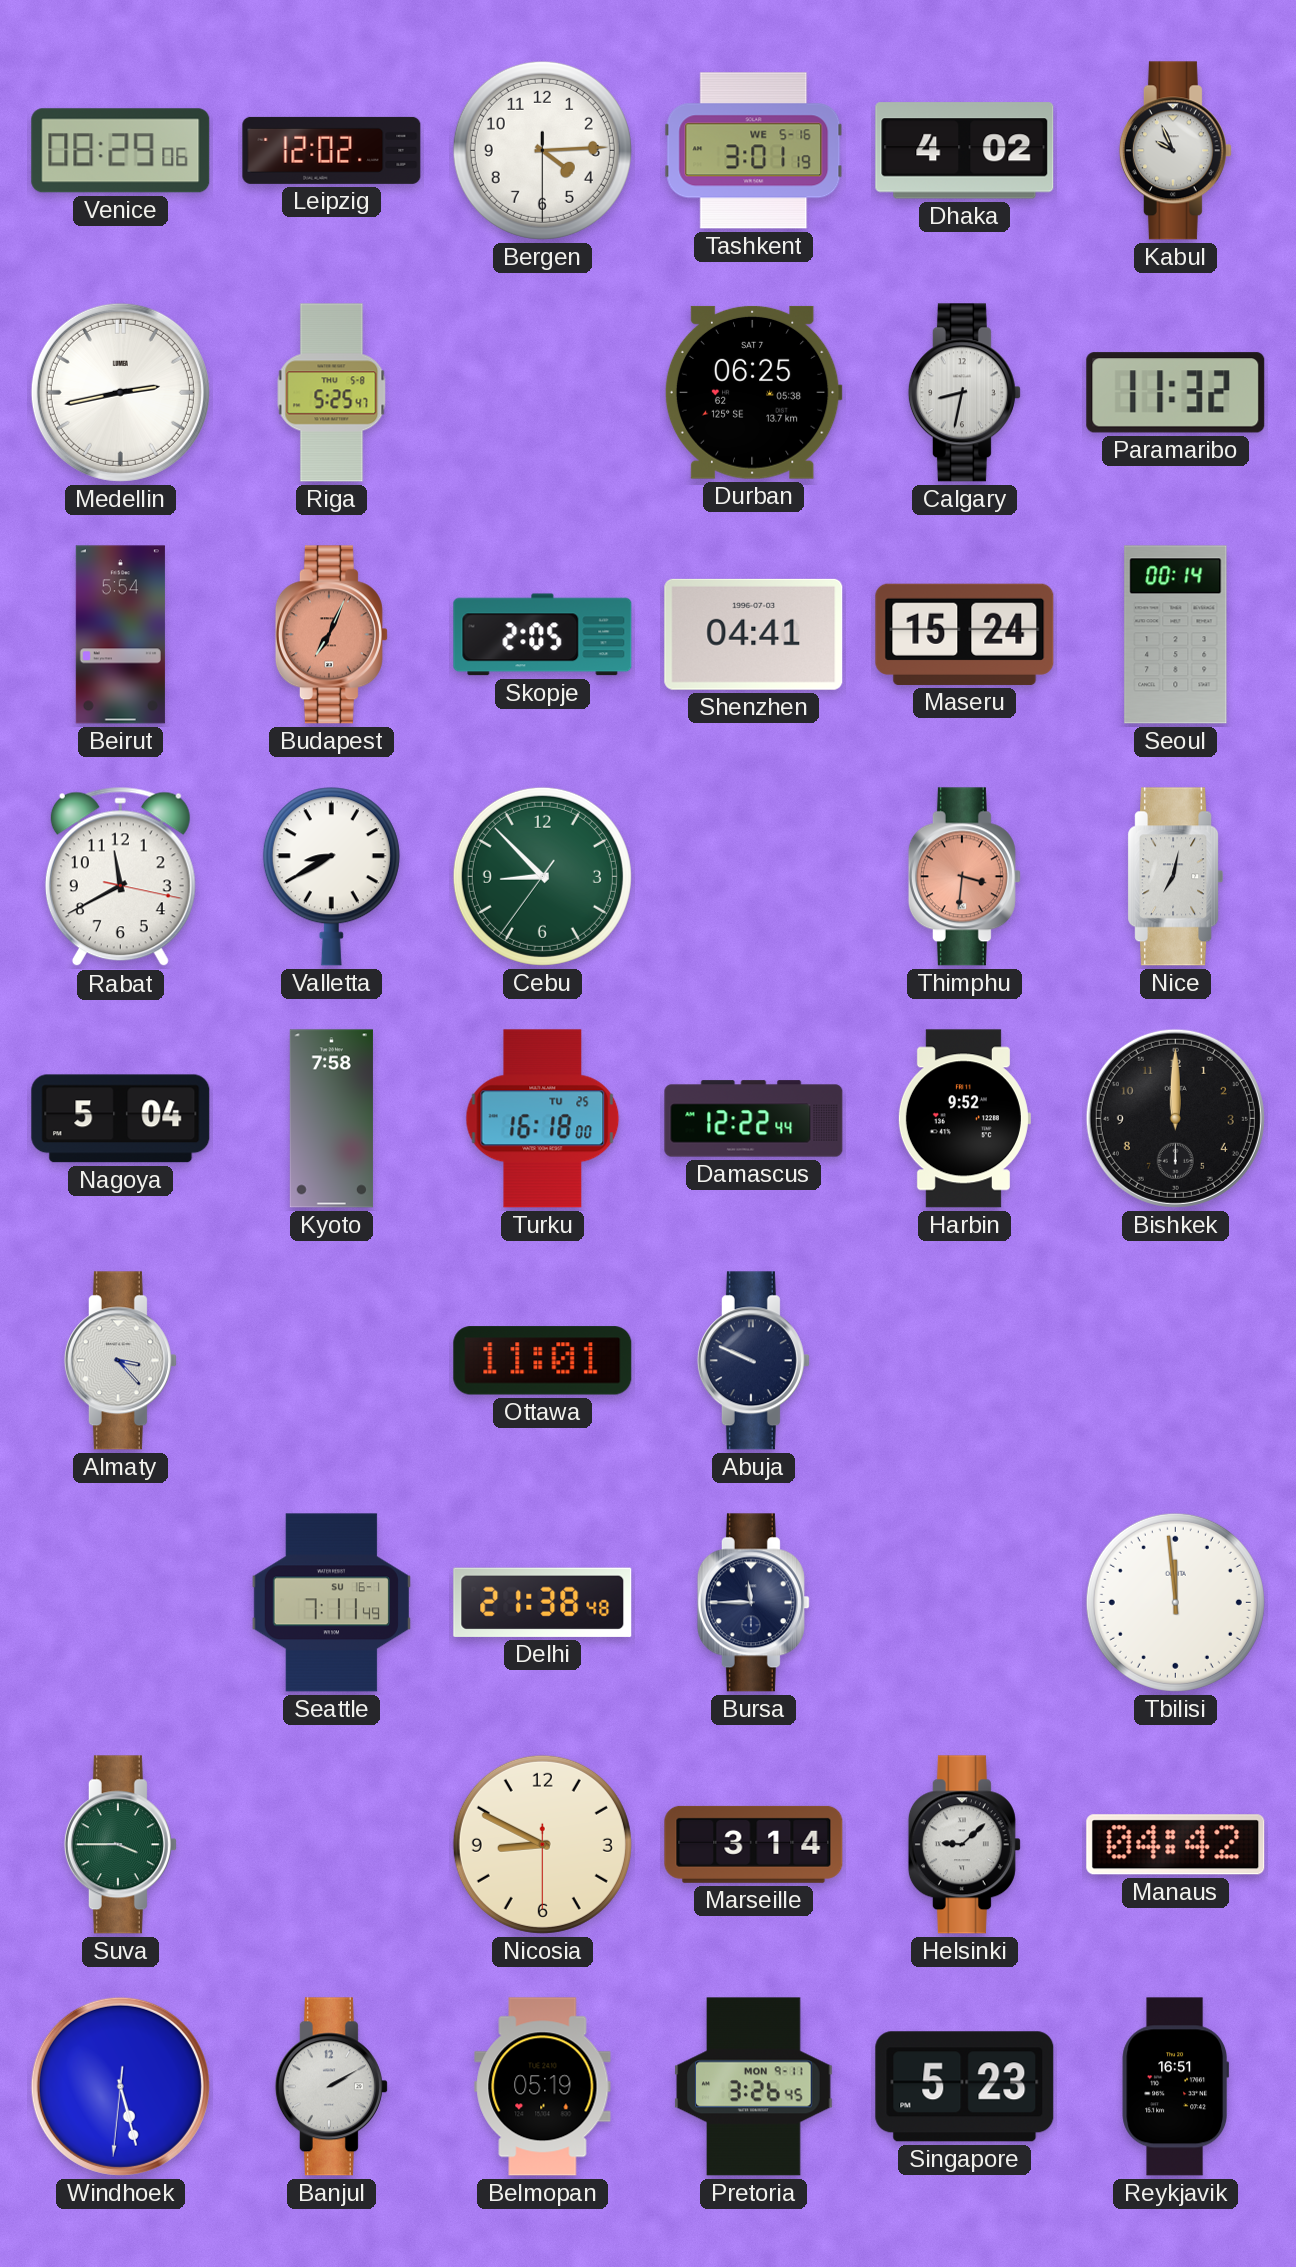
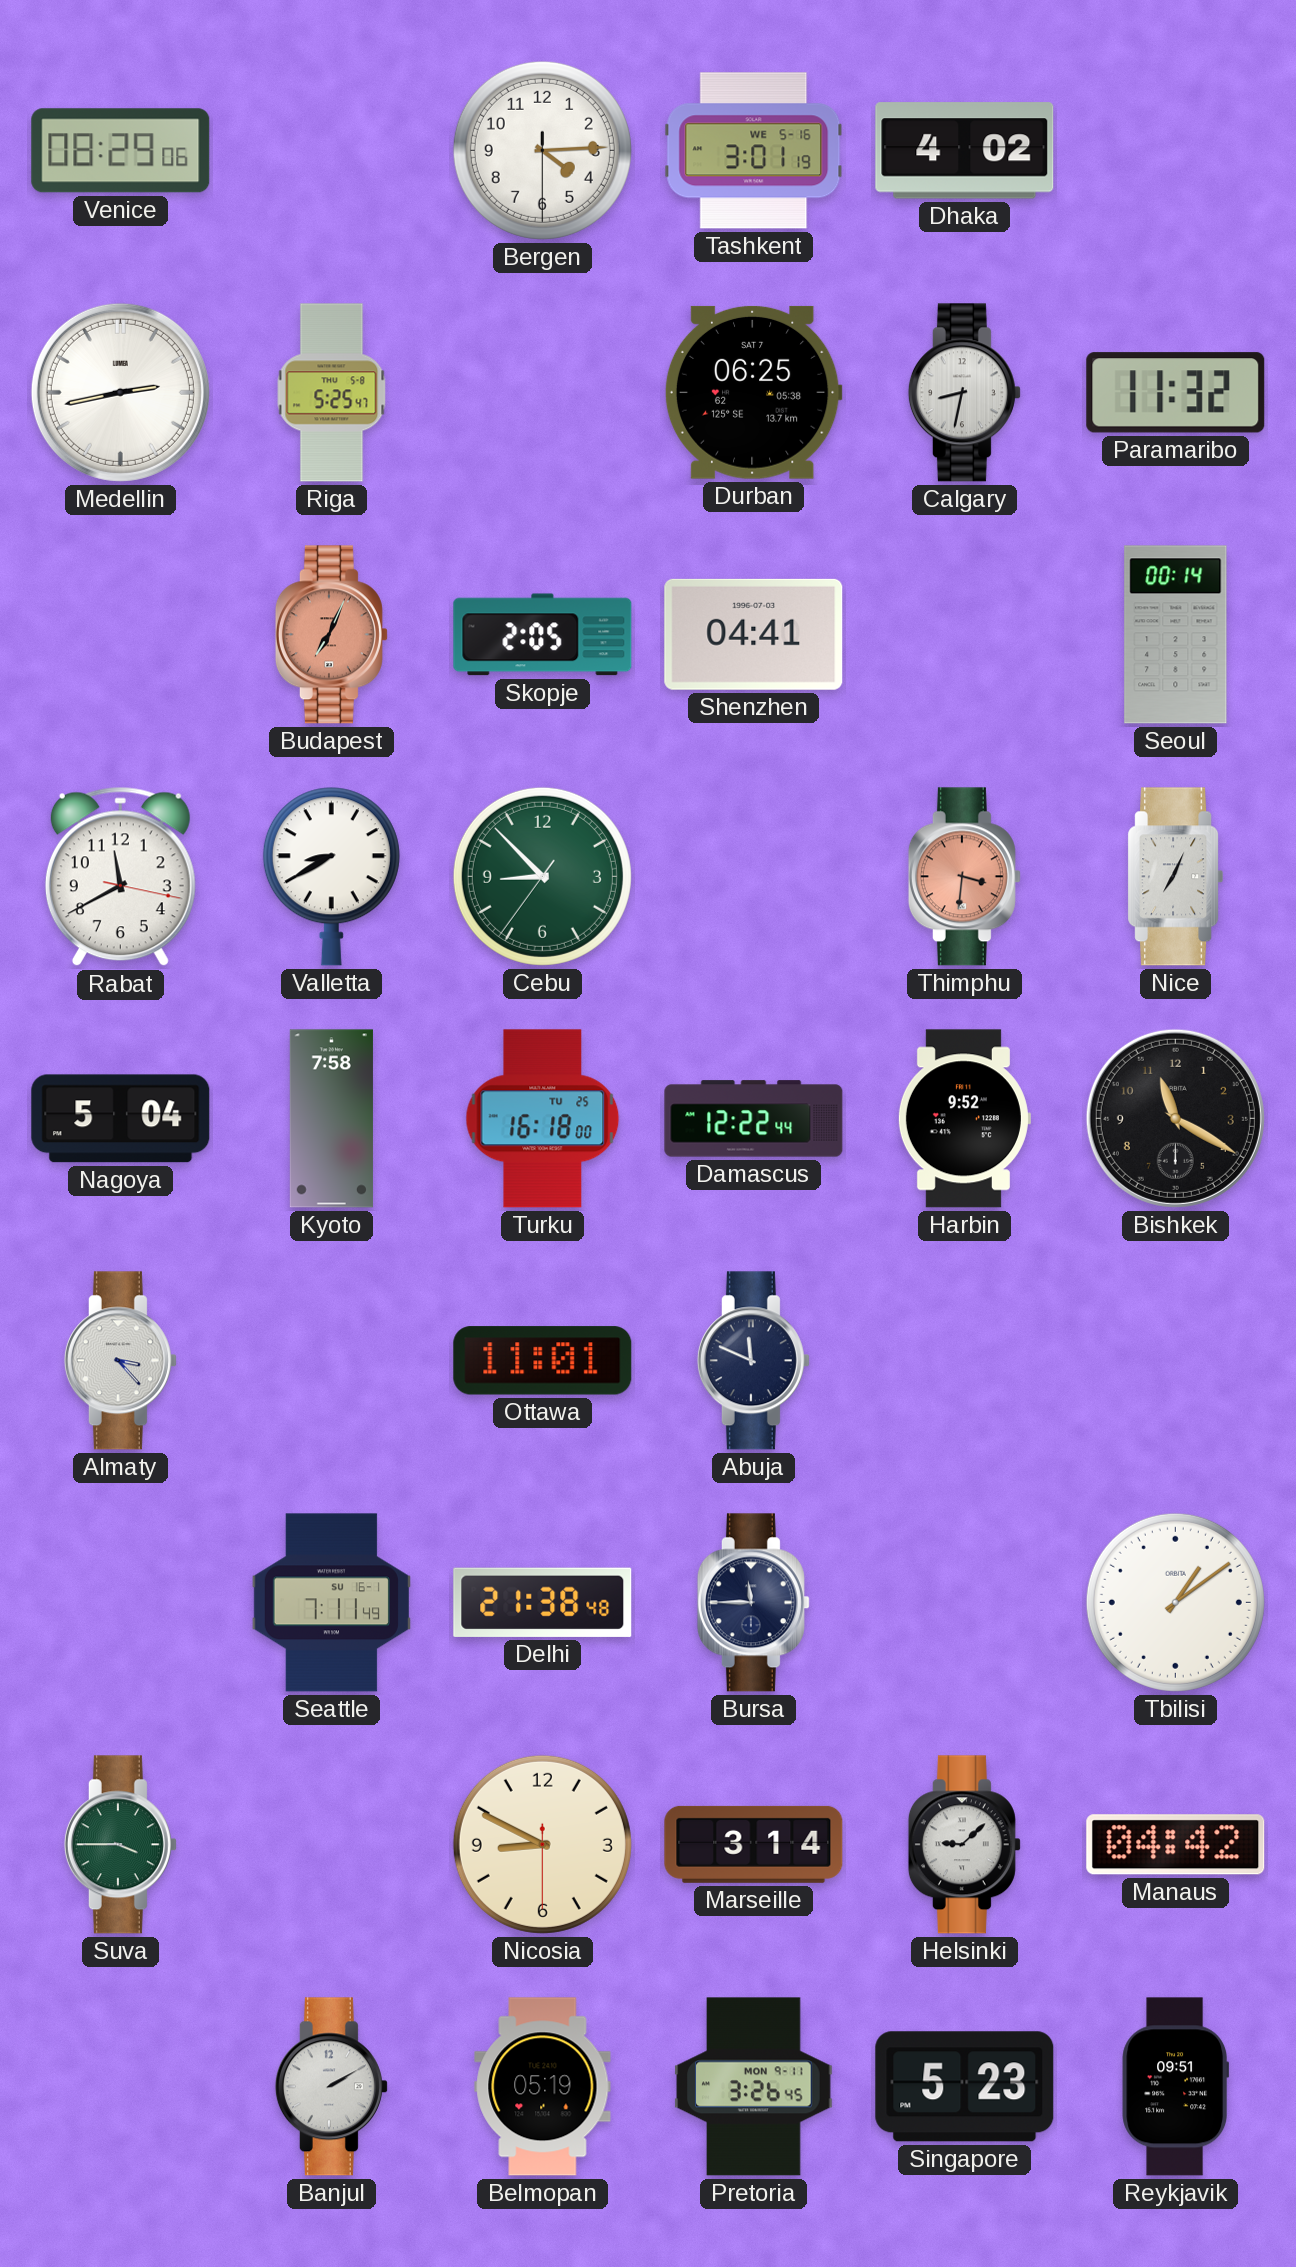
Leipzig: 12:02 -> none (332, 150)
Kabul: 9:56 -> none (1175, 151)
Beirut: 5:54 -> none (120, 635)
Maseru: 15:24 -> none (965, 634)
Nice: 7:02 -> 7:04 (1176, 877)
Bishkek: 12:00 -> 11:20 (1175, 1118)
Abuja: 9:49 -> 11:49 (753, 1361)
Tbilisi: 11:59 -> 1:09 (1175, 1602)
Windhoek: 5:27 -> none (120, 2086)
Reykjavik: 16:51 -> 09:51 (1175, 2087)
